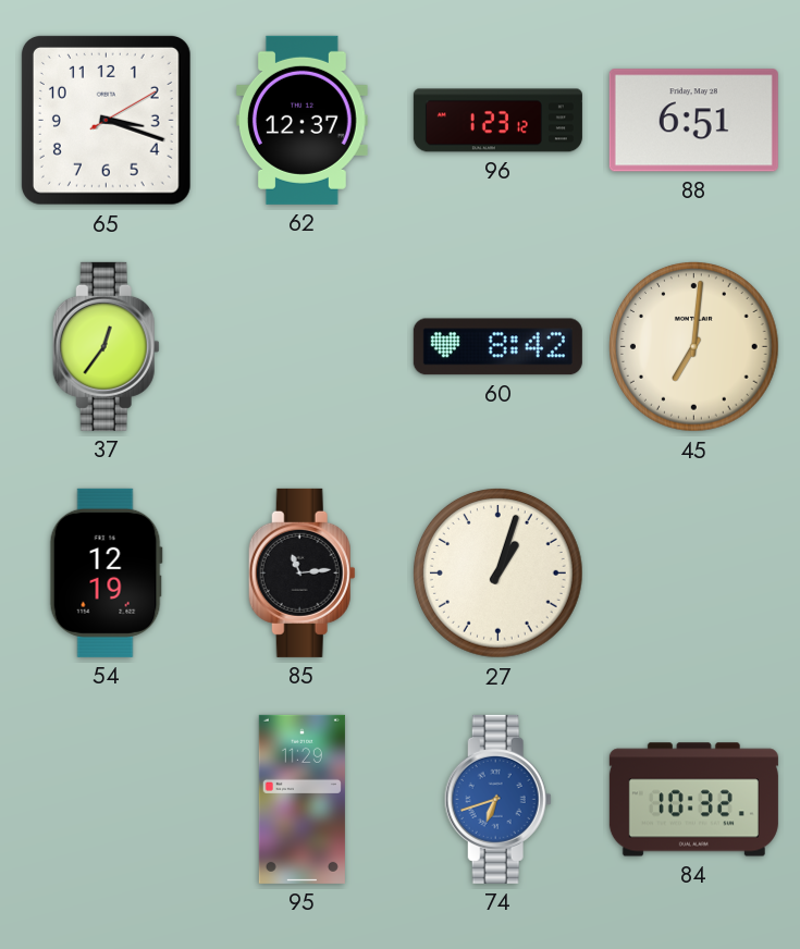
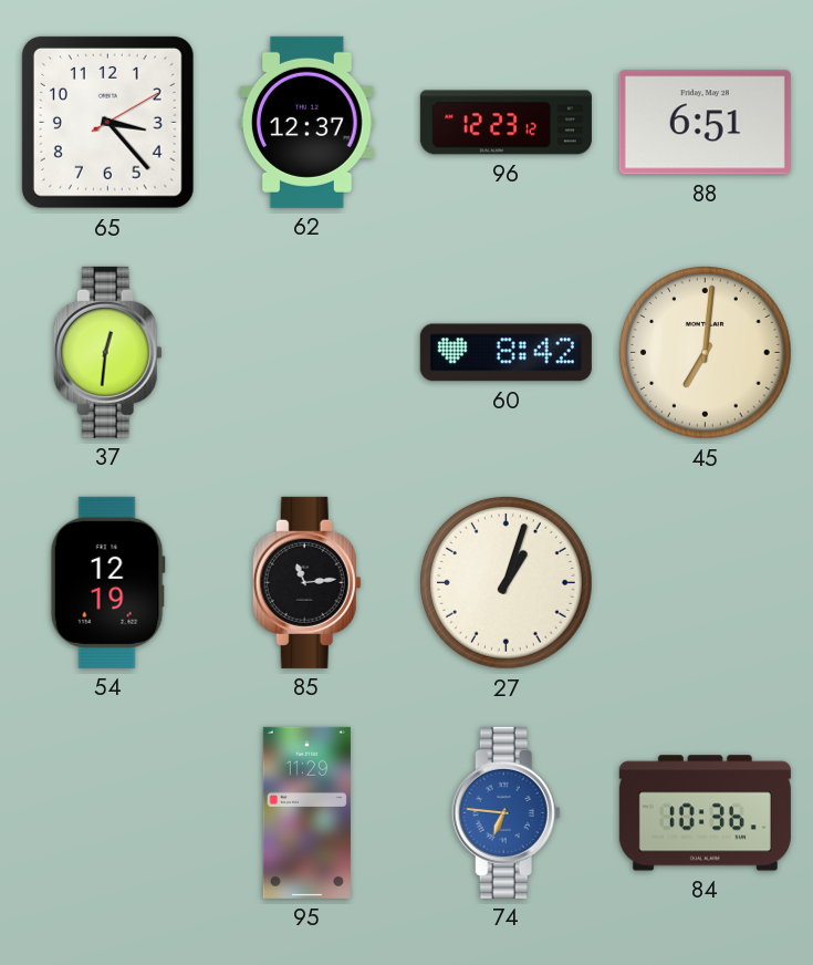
65: 3:18 -> 3:23 (107, 122)
96: 1:23 -> 12:23 (505, 123)
37: 12:36 -> 12:31 (107, 352)
74: 6:42 -> 6:46 (505, 812)
84: 10:32 -> 10:36 (705, 813)
